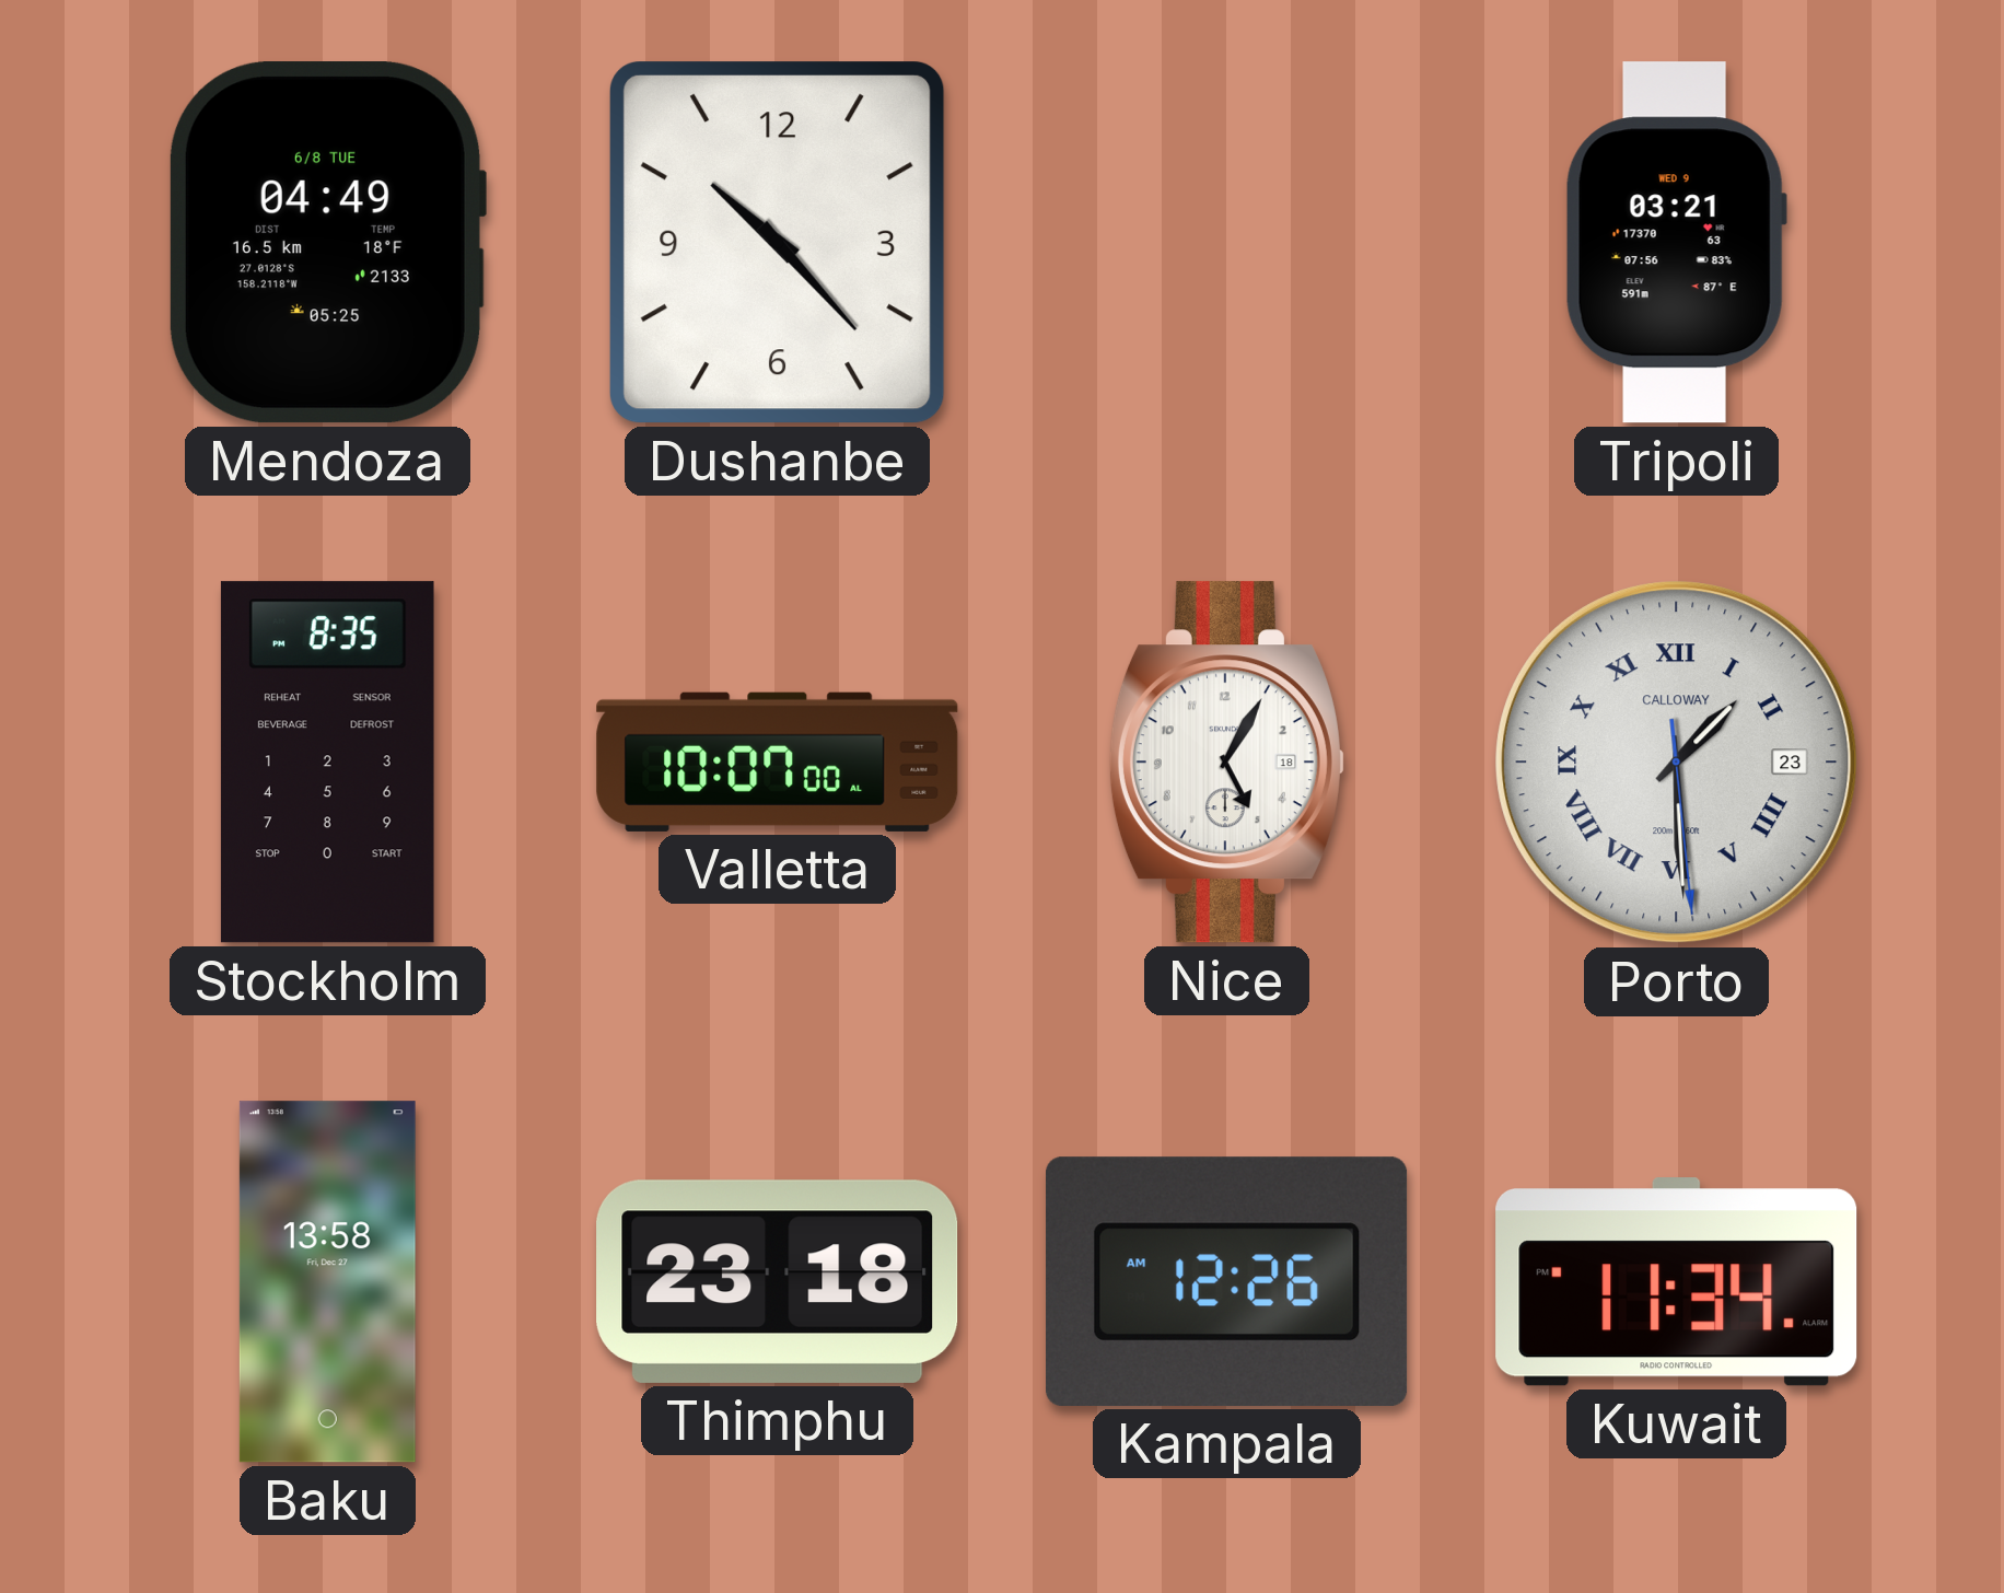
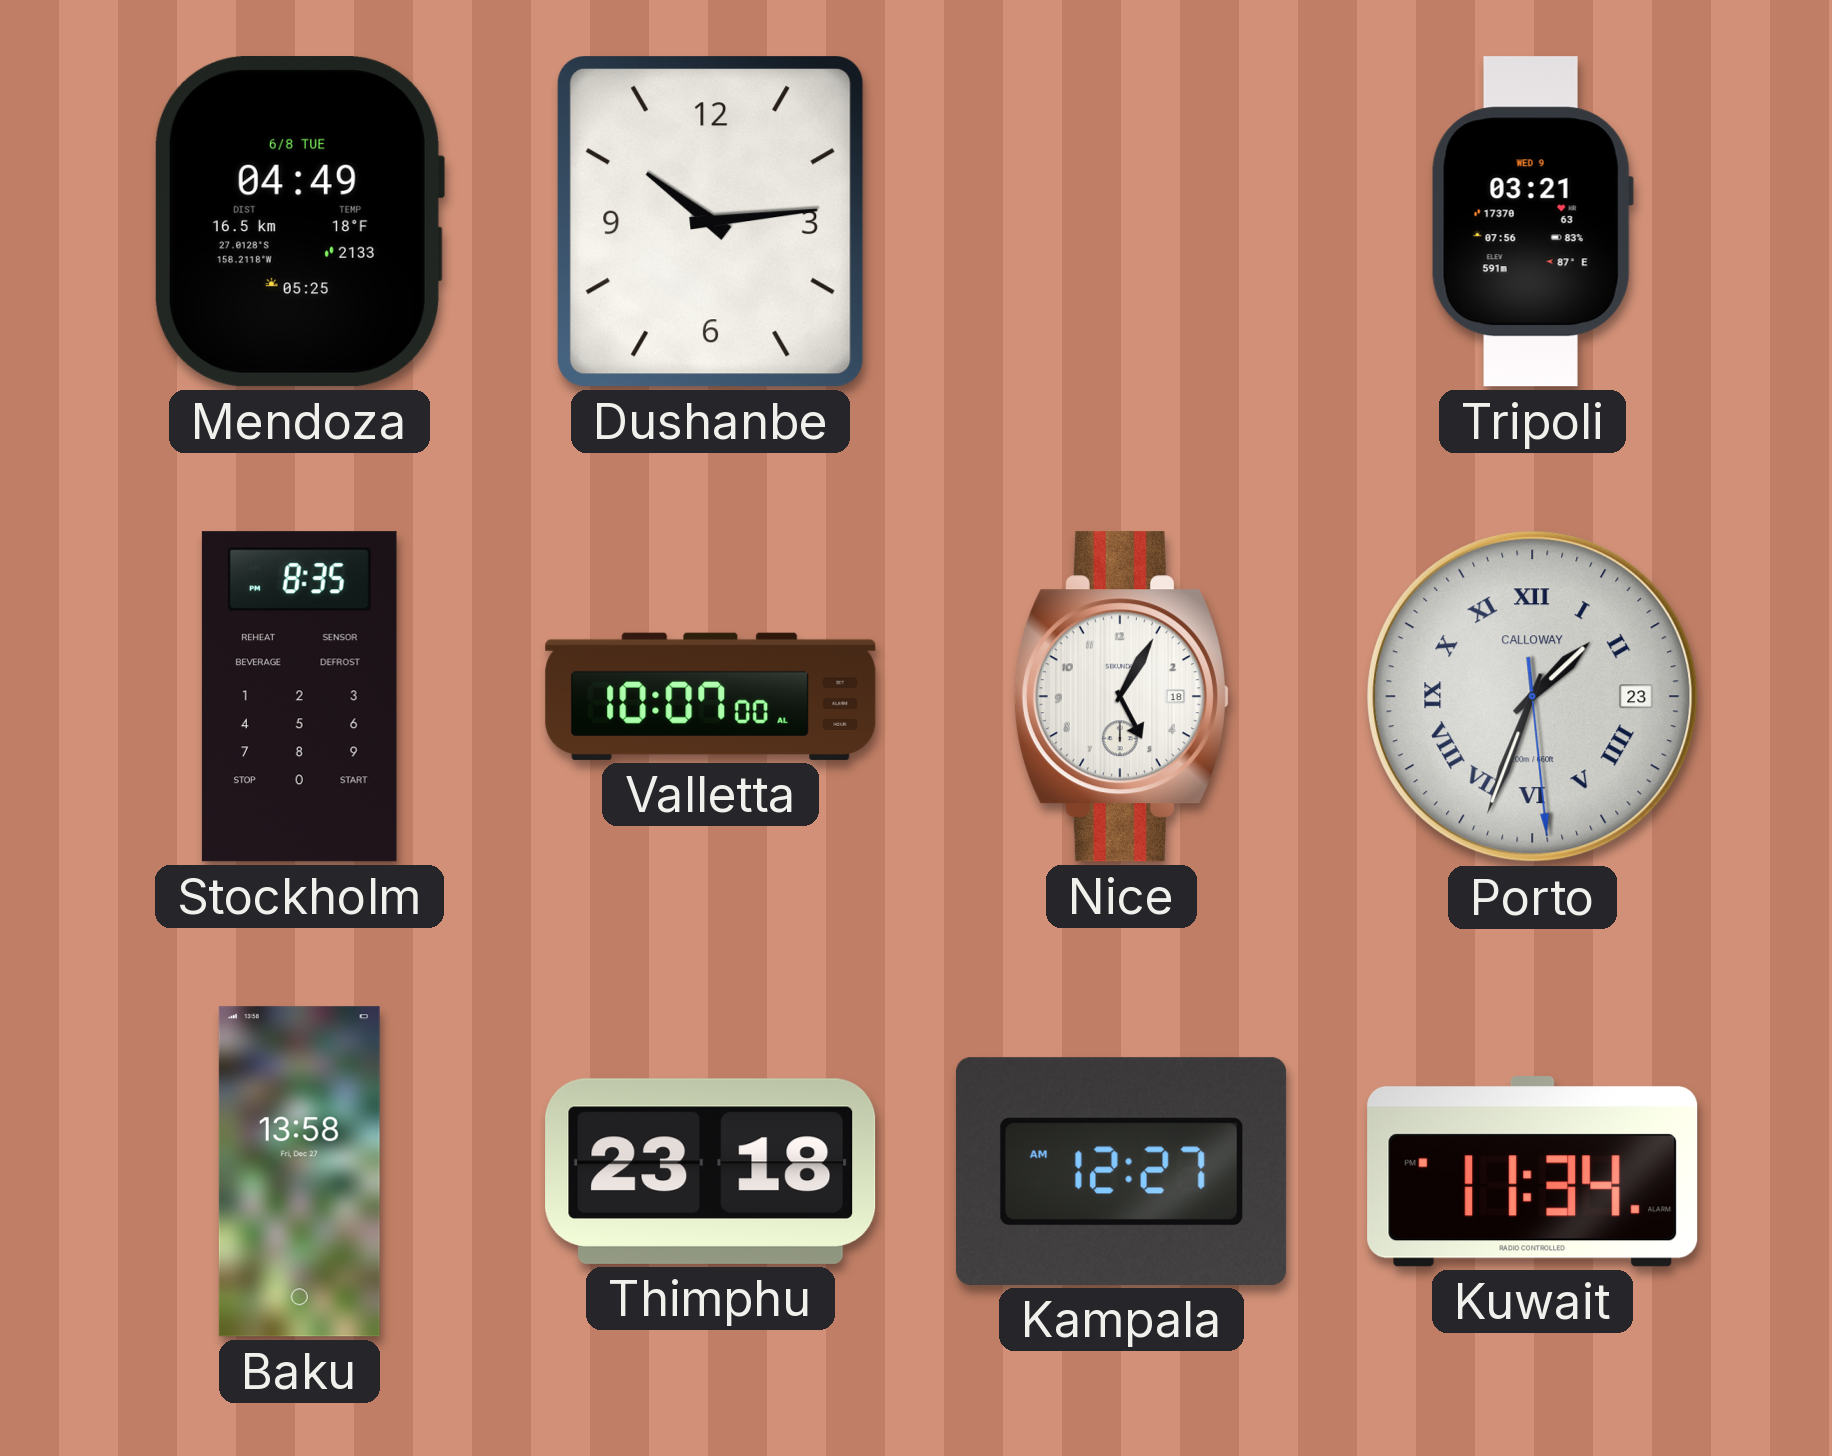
Dushanbe: 10:23 -> 10:14 (711, 222)
Porto: 1:29 -> 1:33 (1533, 697)
Kampala: 12:26 -> 12:27 (1122, 1171)
